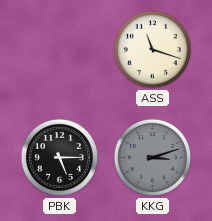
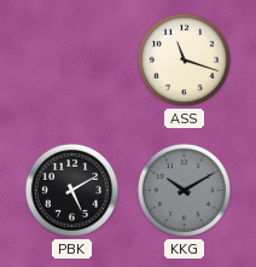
PBK: 5:15 -> 5:10 (71, 190)
KKG: 3:12 -> 10:10 (184, 190)
